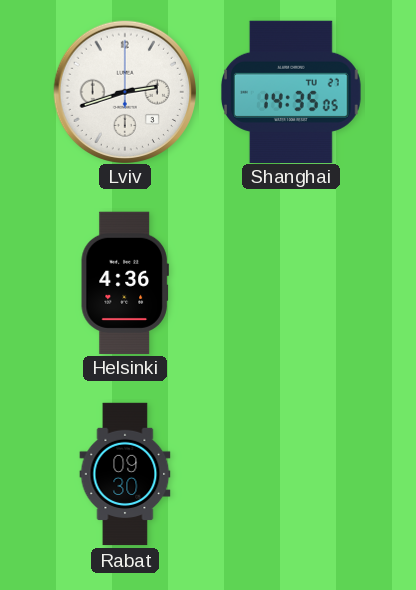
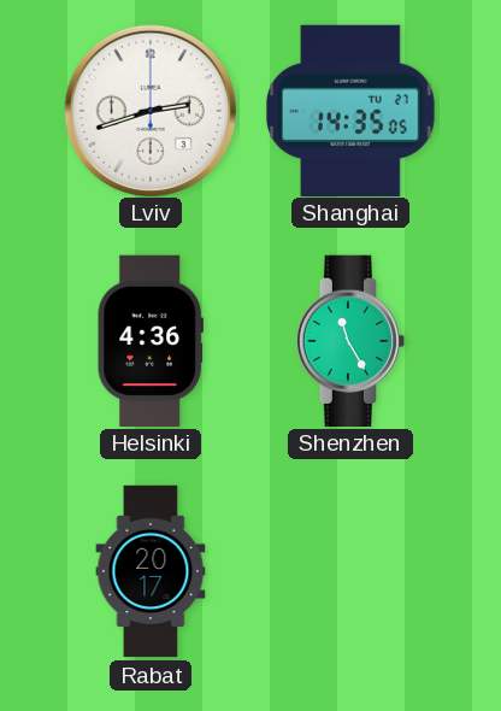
Shenzhen: none -> 11:25 (349, 340)
Rabat: 09:30 -> 20:17 (151, 571)
